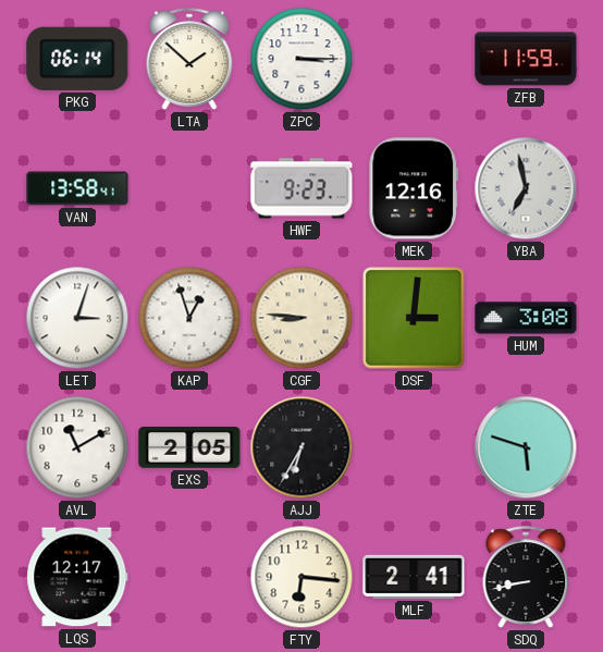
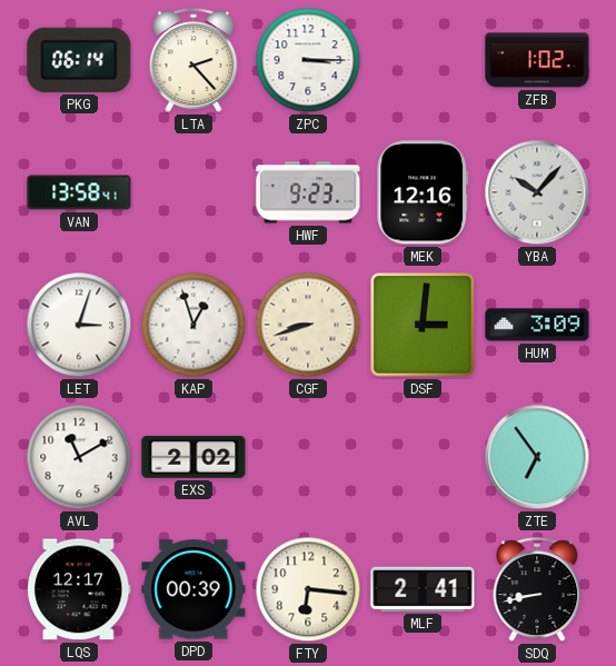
LTA: 1:52 -> 2:23 (193, 60)
ZFB: 11:59 -> 1:02 (537, 60)
YBA: 6:58 -> 10:07 (537, 192)
CGF: 8:46 -> 8:42 (308, 325)
HUM: 3:08 -> 3:09 (537, 325)
EXS: 2:05 -> 2:02 (193, 458)
AJJ: 6:35 -> none (301, 447)
ZTE: 5:48 -> 6:54 (537, 457)
DPD: none -> 00:39 (193, 589)
